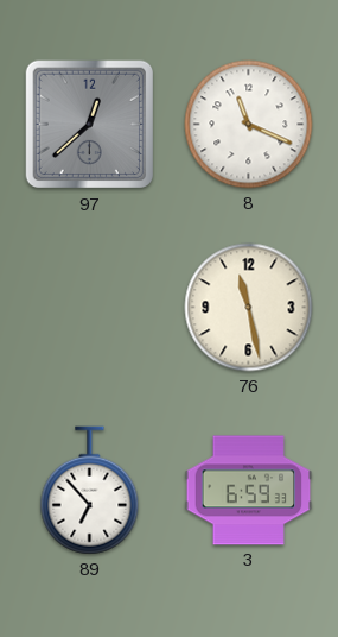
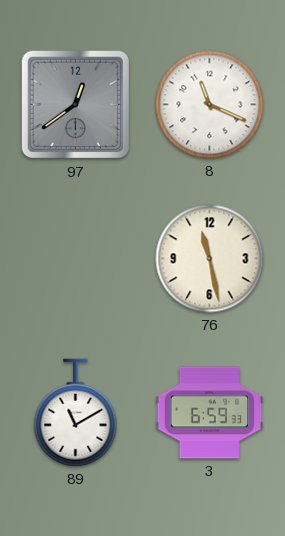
97: 12:38 -> 12:39 (76, 105)
89: 6:53 -> 11:10 (76, 413)
